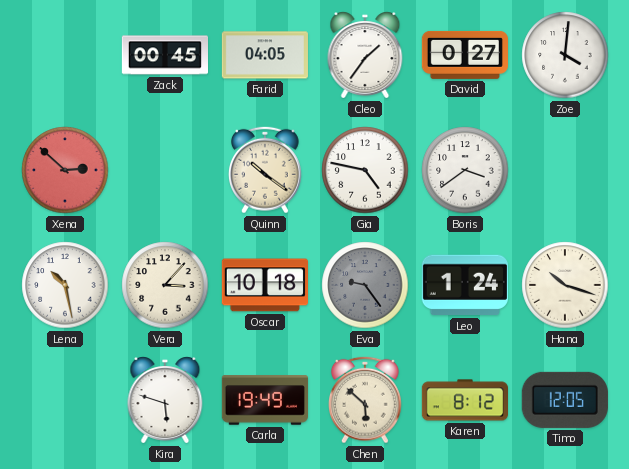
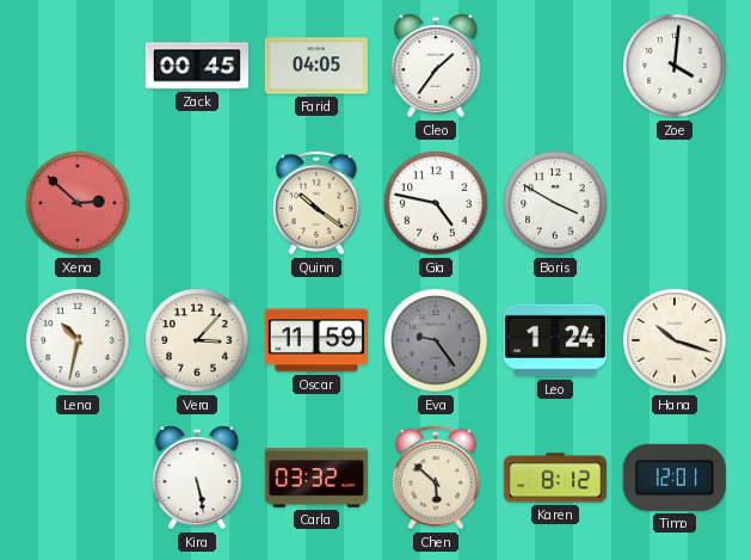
David: 0:27 -> none (465, 55)
Boris: 3:39 -> 3:50 (555, 203)
Lena: 10:28 -> 10:32 (78, 340)
Oscar: 10:18 -> 11:59 (316, 340)
Kira: 5:48 -> 5:28 (197, 478)
Carla: 19:49 -> 03:32 (316, 478)
Timo: 12:05 -> 12:01 (675, 478)
